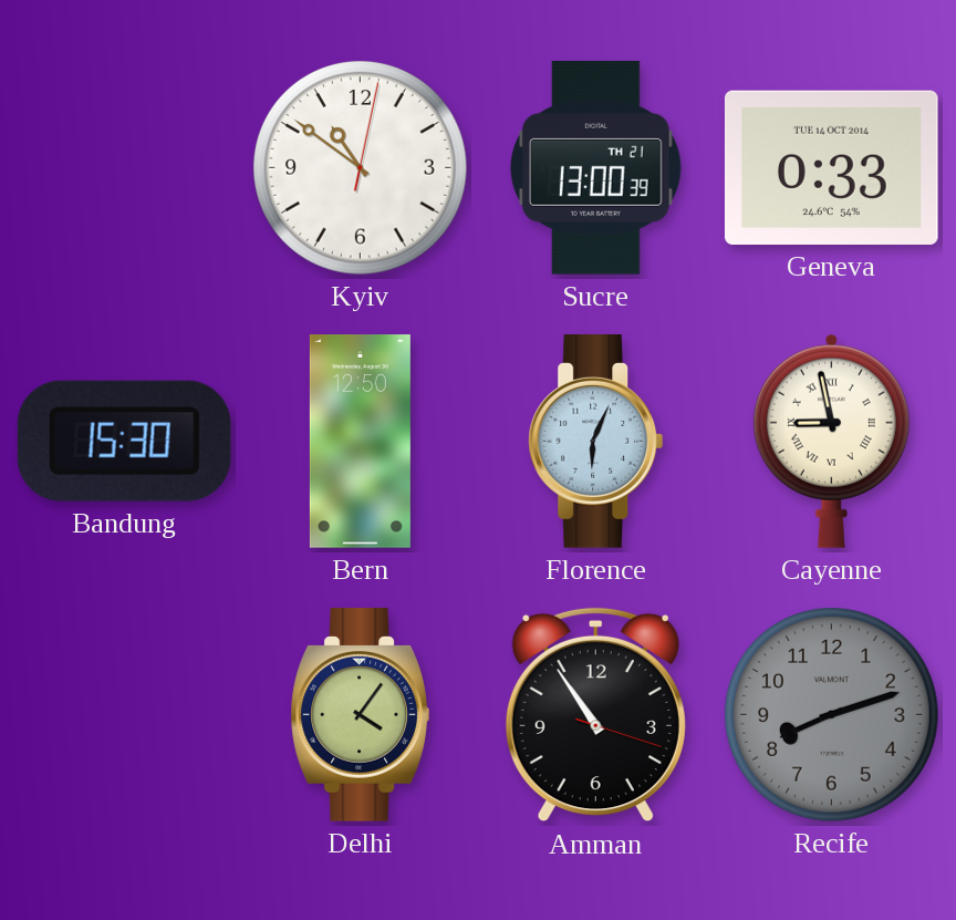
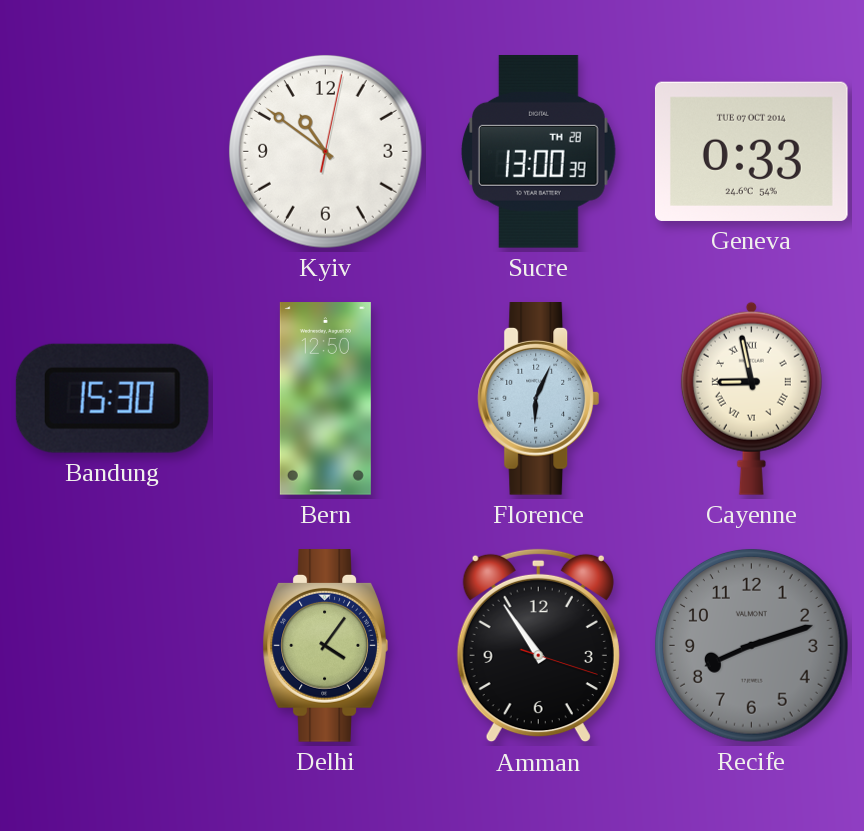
Sucre date: TH 21 -> TH 28 (538, 151)
Geneva date: TUE 14 OCT 2014 -> TUE 07 OCT 2014 (751, 151)
